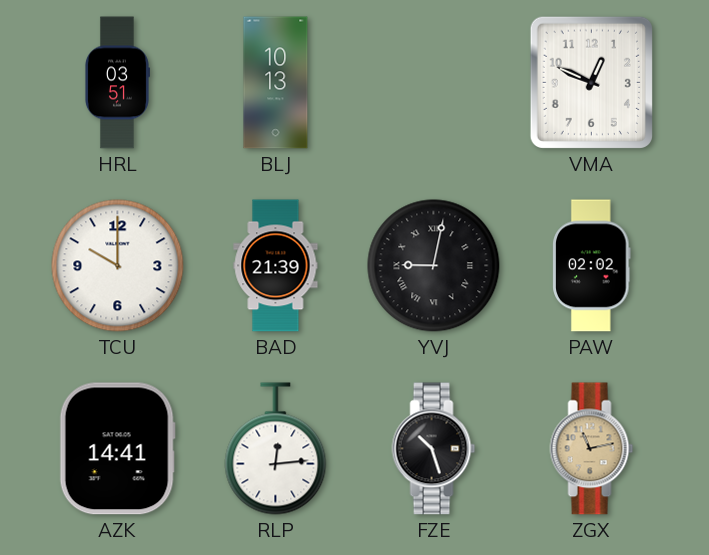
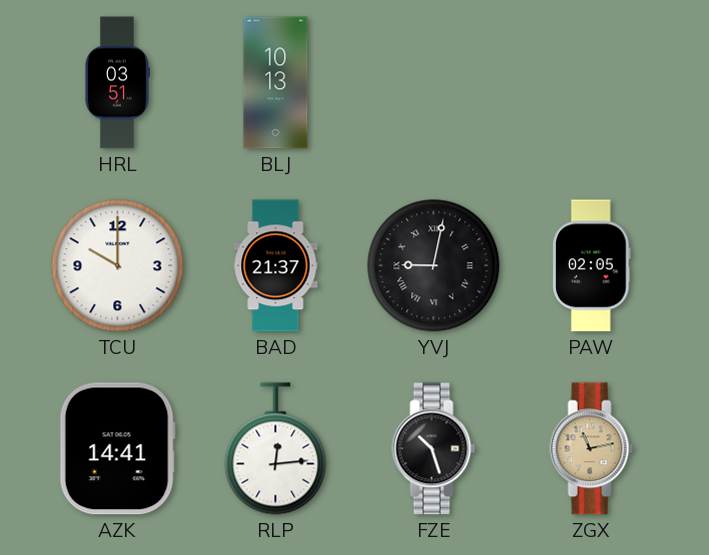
VMA: 12:49 -> none (591, 82)
BAD: 21:39 -> 21:37 (276, 266)
PAW: 02:02 -> 02:05 (592, 266)
